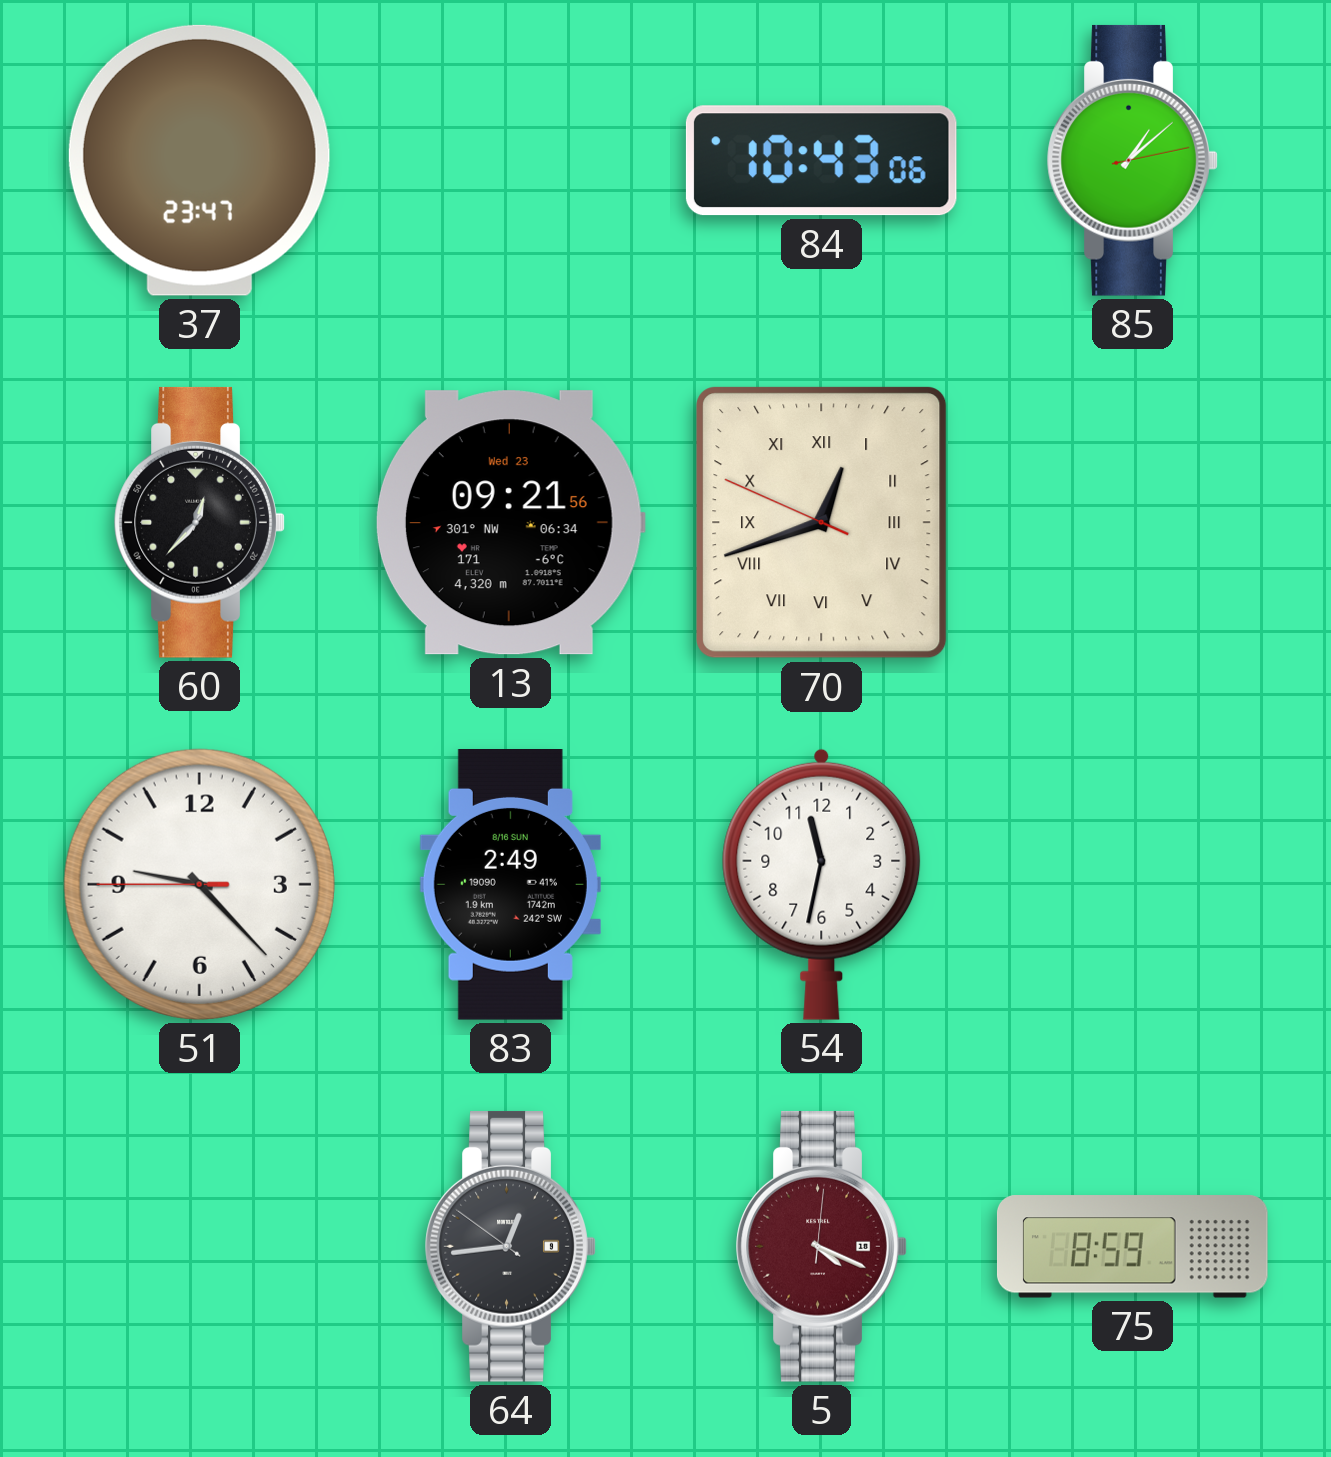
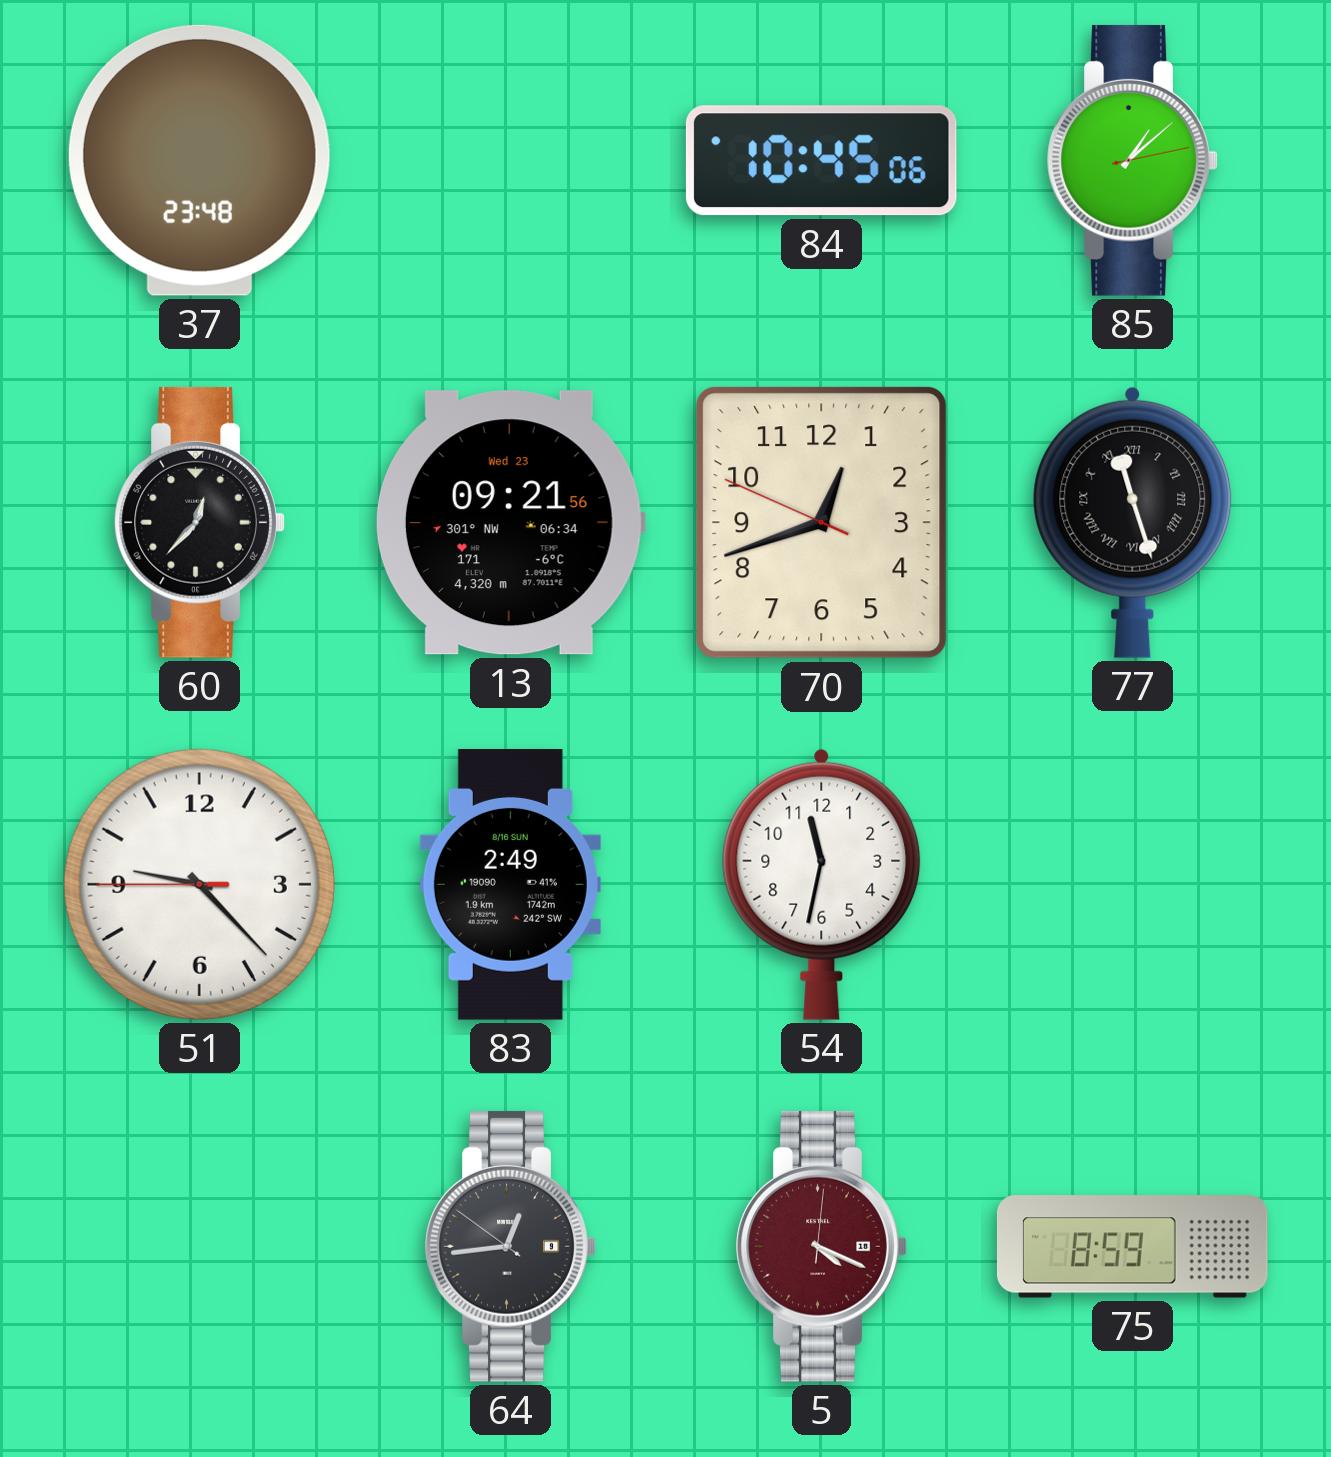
37: 23:47 -> 23:48 (199, 160)
84: 10:43 -> 10:45 (821, 161)
70 numerals: Roman -> Arabic (822, 523)
77: none -> 11:27 (1133, 522)
